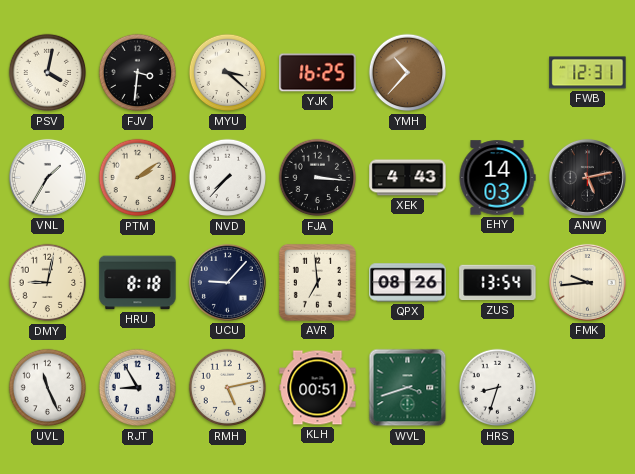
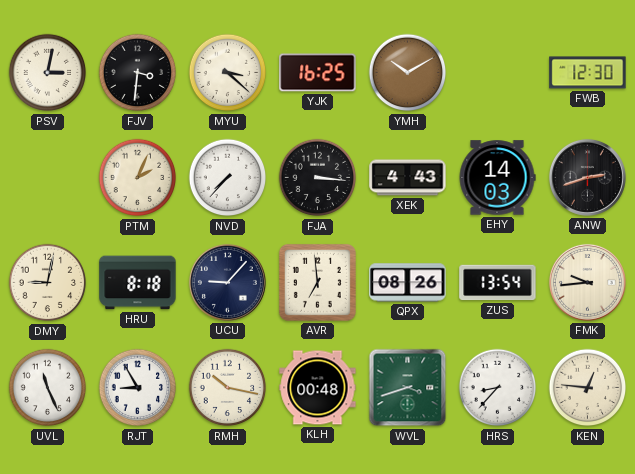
PSV: 4:02 -> 3:02 (48, 73)
YMH: 10:37 -> 10:10 (408, 73)
FWB: 12:31 -> 12:30 (588, 73)
VNL: 1:35 -> none (47, 177)
PTM: 2:09 -> 2:04 (138, 178)
ANW: 5:13 -> 2:42 (587, 177)
RMH: 5:13 -> 10:17 (228, 388)
KLH: 00:51 -> 00:48 (318, 388)
HRS: 8:33 -> 8:37 (498, 388)
KEN: none -> 12:46 (588, 388)
